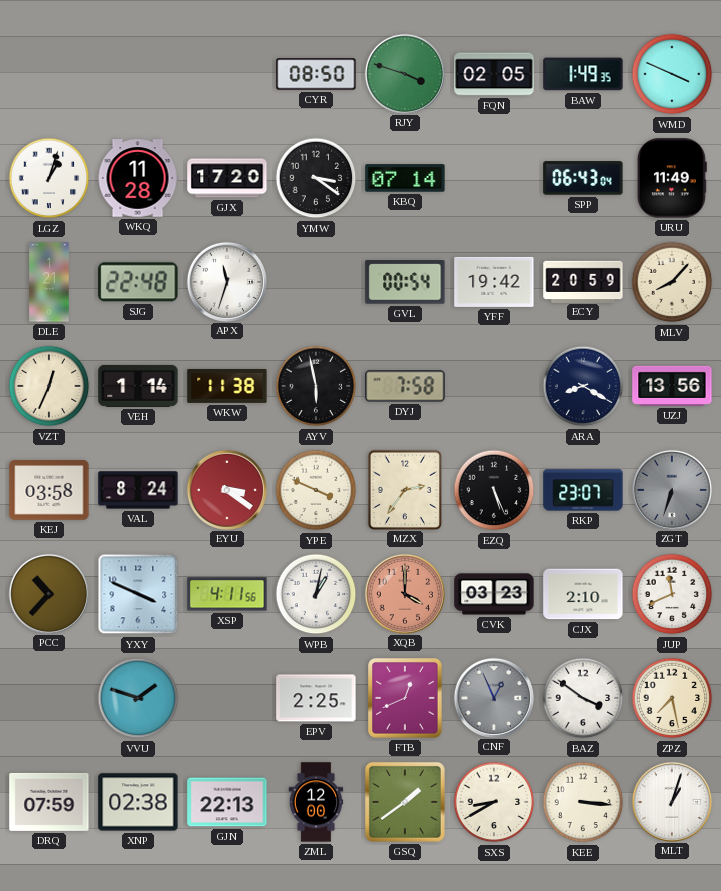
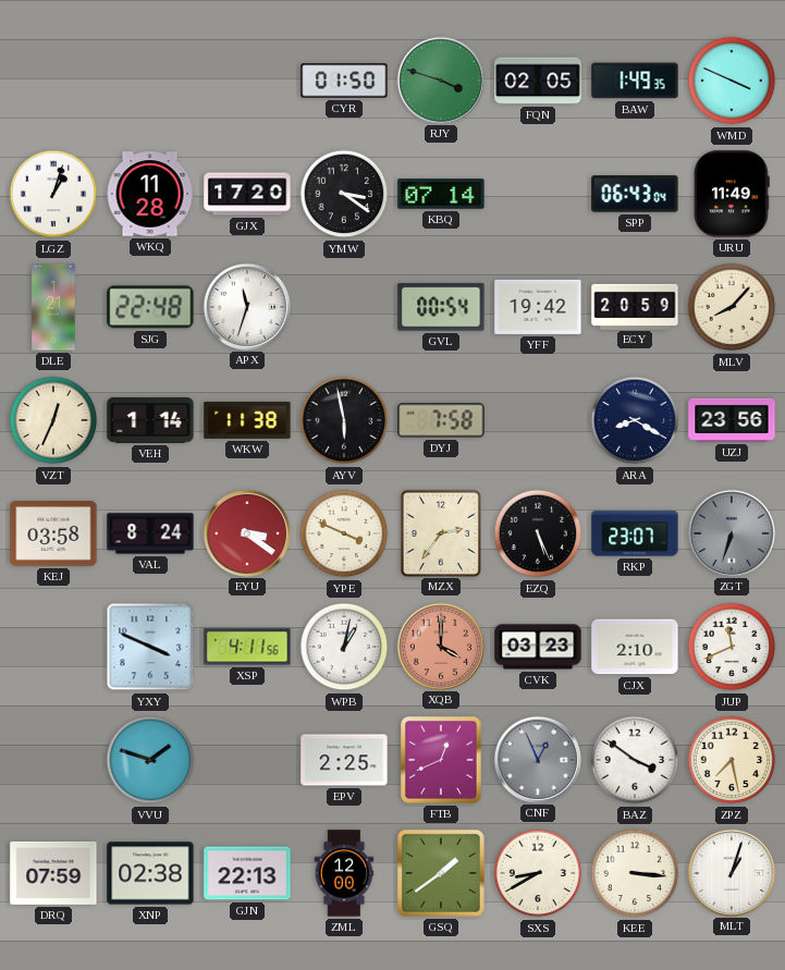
CYR: 08:50 -> 01:50 (344, 81)
UZJ: 13:56 -> 23:56 (732, 420)
PCC: 10:37 -> none (48, 593)
